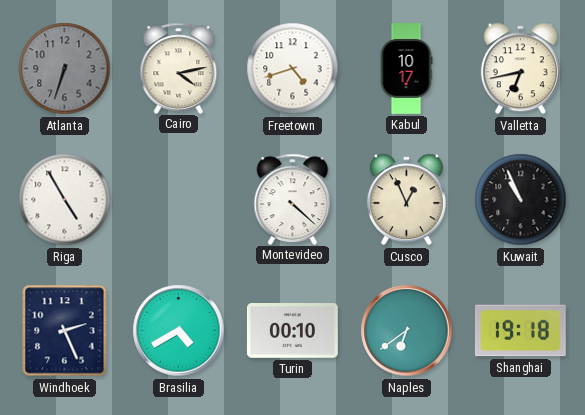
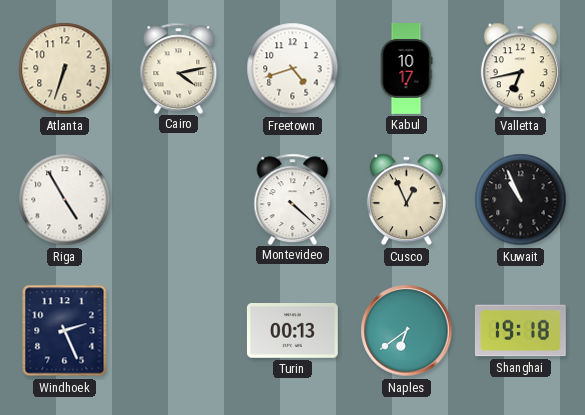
Atlanta dial: grey -> cream (65, 69)
Brasilia: 4:40 -> none (179, 331)
Turin: 00:10 -> 00:13 (292, 331)
